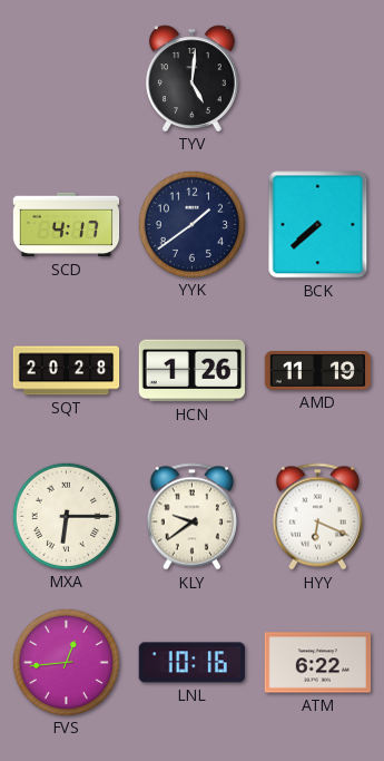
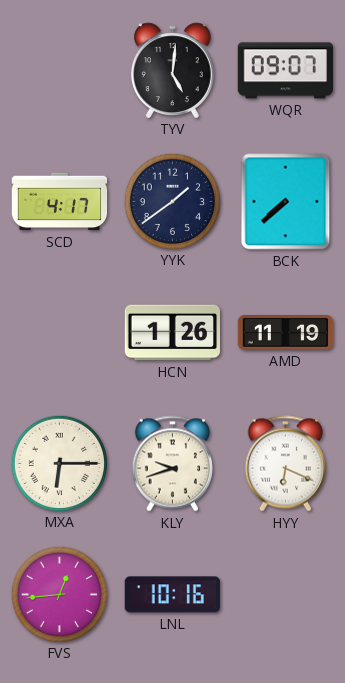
WQR: none -> 09:07 (285, 71)
SQT: 20:28 -> none (67, 371)
KLY: 9:39 -> 9:42 (172, 464)
ATM: 6:22 -> none (318, 663)
